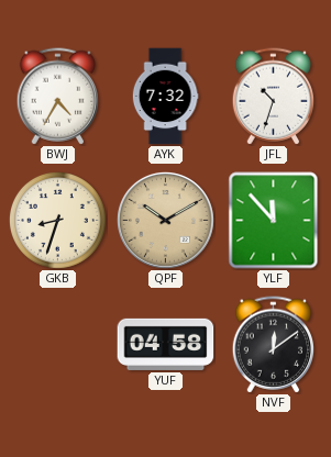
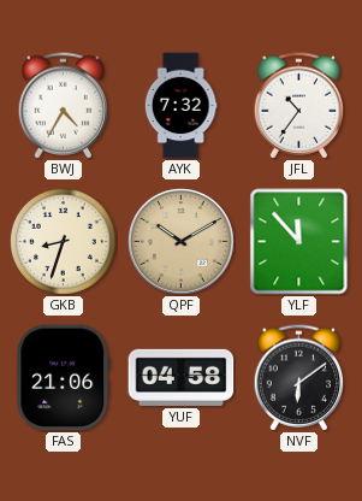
JFL: 10:33 -> 10:36 (299, 106)
FAS: none -> 21:06 (64, 378)
NVF: 12:09 -> 6:09 (299, 378)
